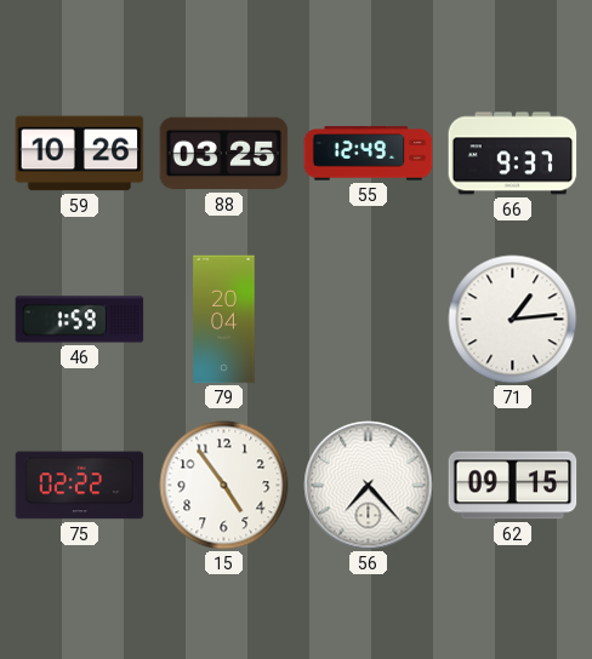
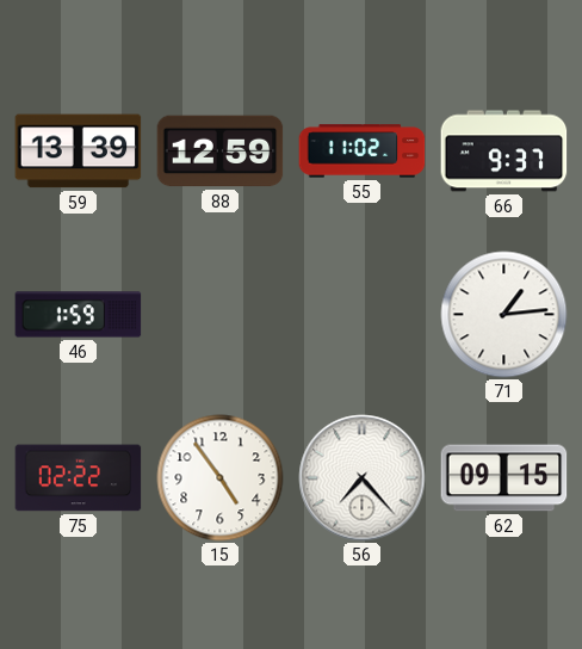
59: 10:26 -> 13:39 (79, 152)
88: 03:25 -> 12:59 (221, 152)
55: 12:49 -> 11:02 (363, 152)
79: 20:04 -> none (224, 320)
